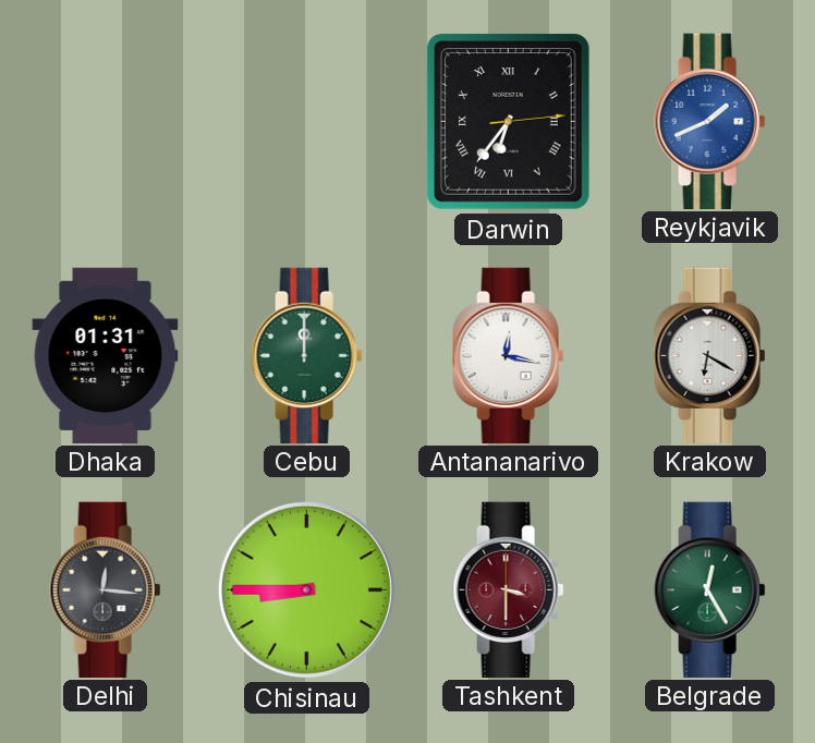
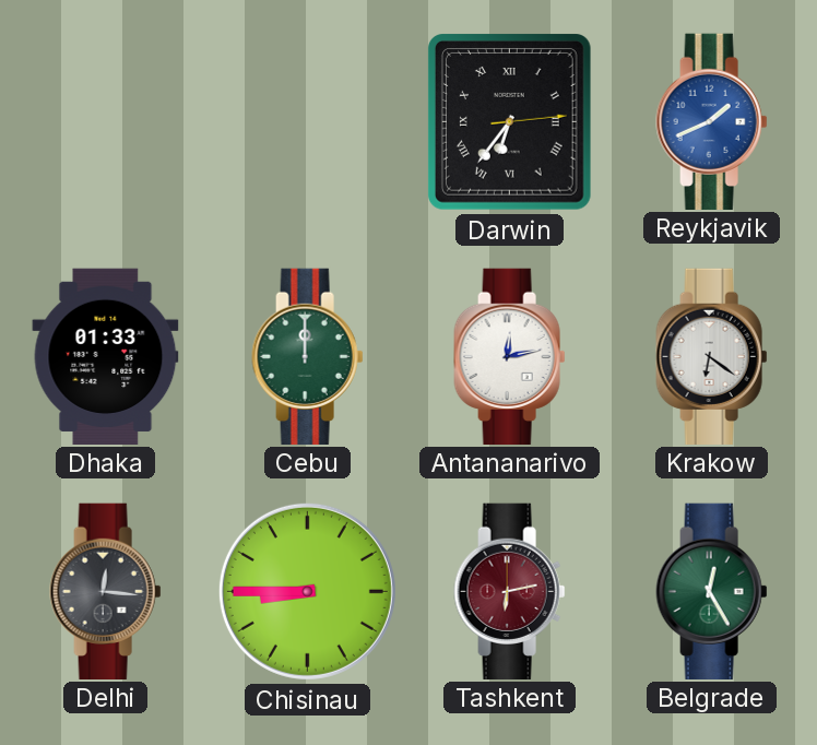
Dhaka: 01:31 -> 01:33 (106, 356)
Antananarivo: 12:17 -> 12:13 (510, 356)
Krakow: 6:20 -> 6:21 (712, 356)
Tashkent: 3:30 -> 6:13 (510, 591)
